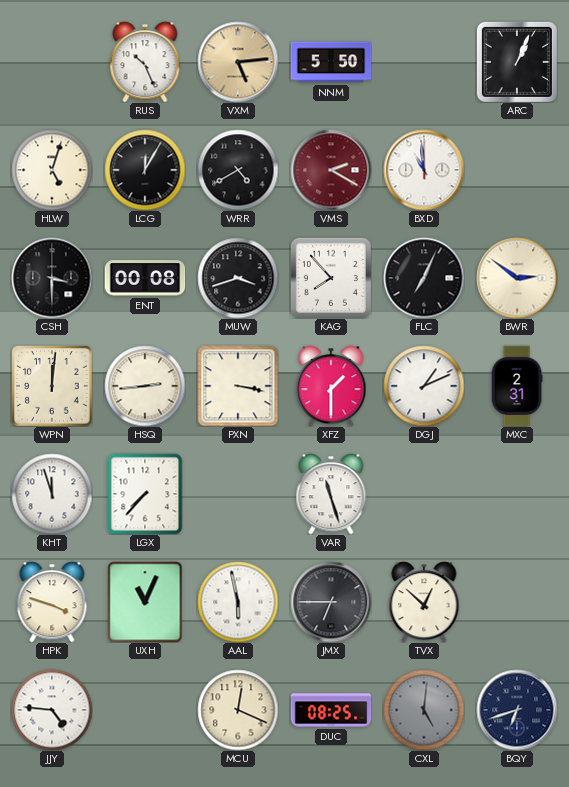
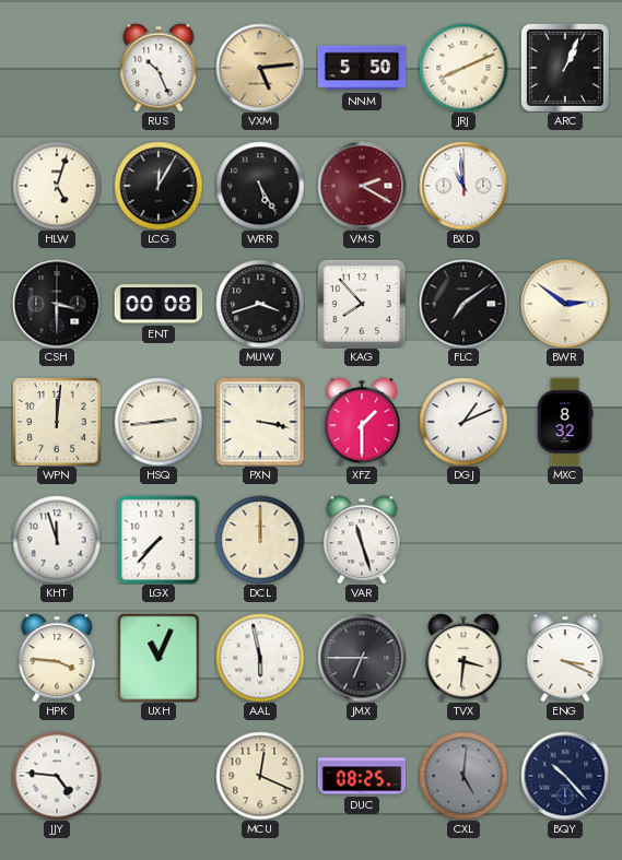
JRJ: none -> 8:11 (463, 68)
WRR: 4:40 -> 5:25 (260, 186)
FLC: 7:04 -> 7:09 (463, 304)
MXC: 2:31 -> 8:32 (565, 422)
DCL: none -> 12:00 (260, 540)
HPK: 3:48 -> 3:46 (57, 658)
TVX: 12:52 -> 3:31 (463, 658)
ENG: none -> 3:19 (565, 658)
BQY: 6:42 -> 10:23 (565, 776)
